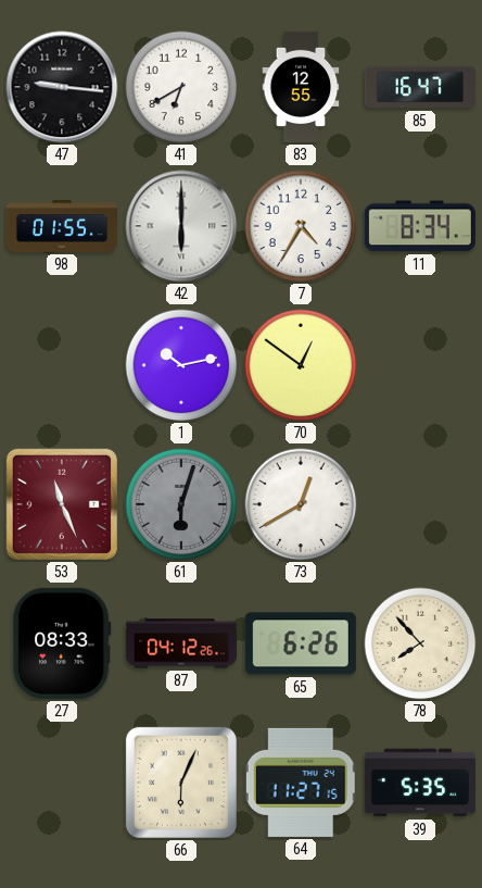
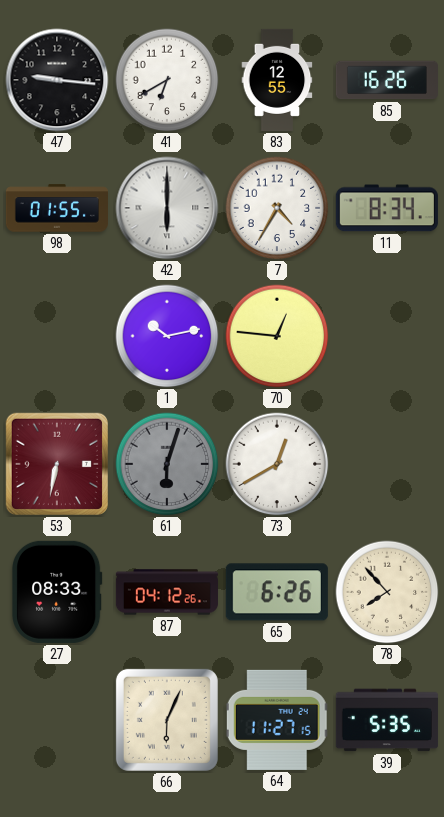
85: 16:47 -> 16:26 (387, 80)
70: 12:51 -> 12:46 (277, 336)
53: 11:26 -> 6:32 (57, 464)
